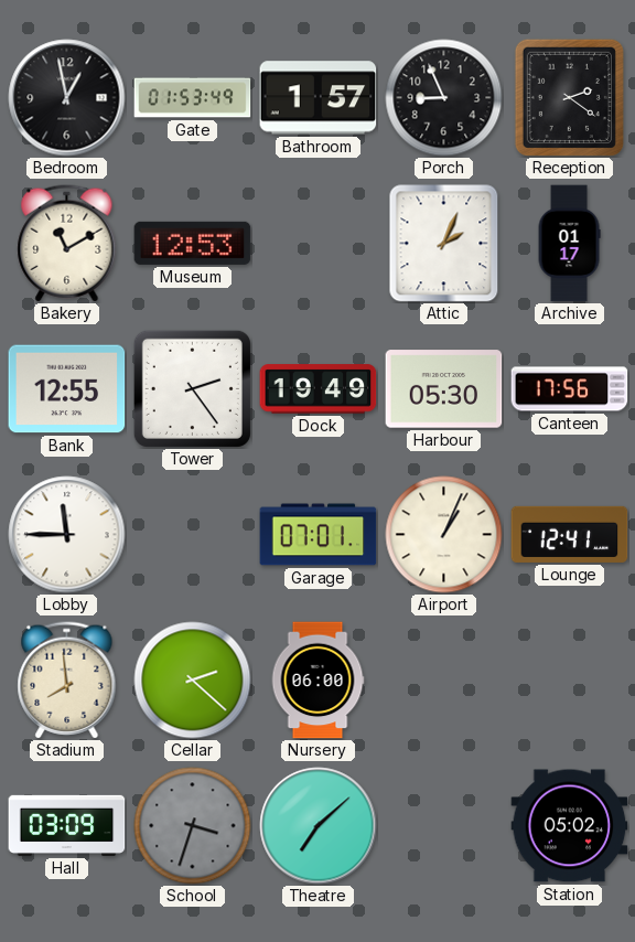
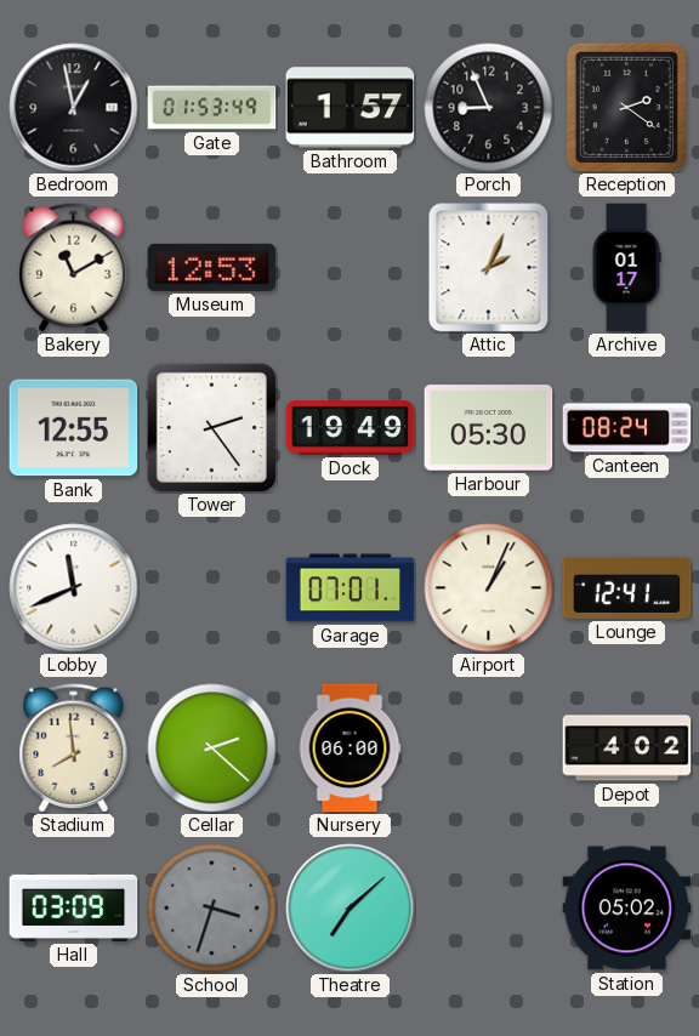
Canteen: 17:56 -> 08:24 (627, 428)
Lobby: 11:45 -> 11:41 (74, 588)
Depot: none -> 4:02 (627, 748)
